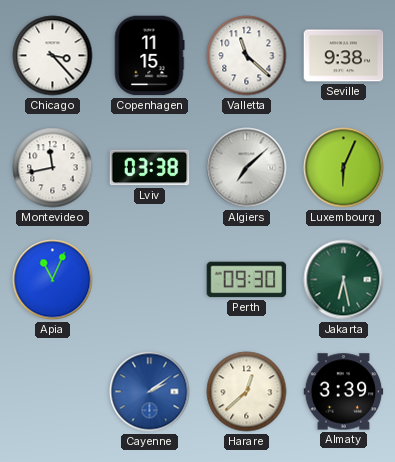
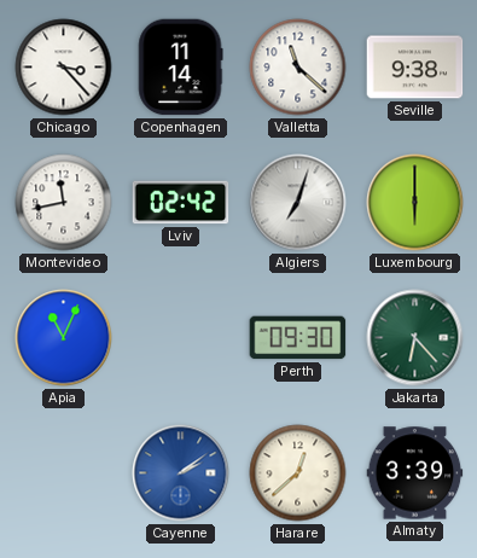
Copenhagen: 11:15 -> 11:14 (180, 68)
Lviv: 03:38 -> 02:42 (181, 203)
Algiers: 7:08 -> 7:03 (298, 203)
Luxembourg: 6:04 -> 6:00 (415, 203)
Jakarta: 6:28 -> 6:23 (415, 338)
